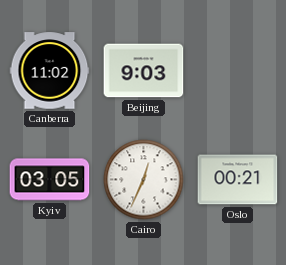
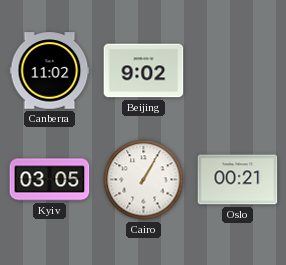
Beijing: 9:03 -> 9:02 (144, 71)
Cairo: 12:34 -> 1:05 (144, 180)
